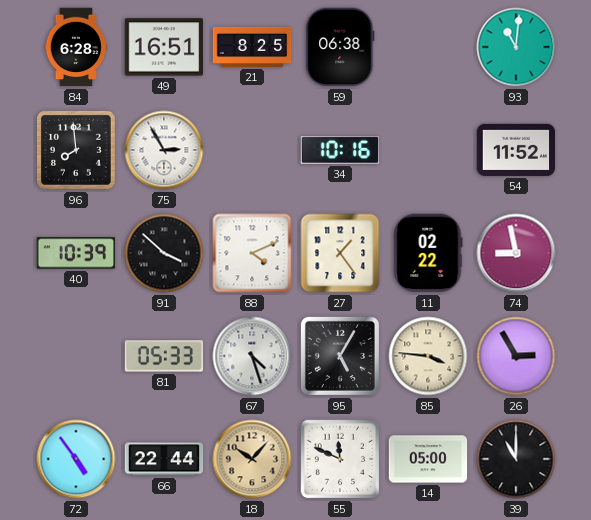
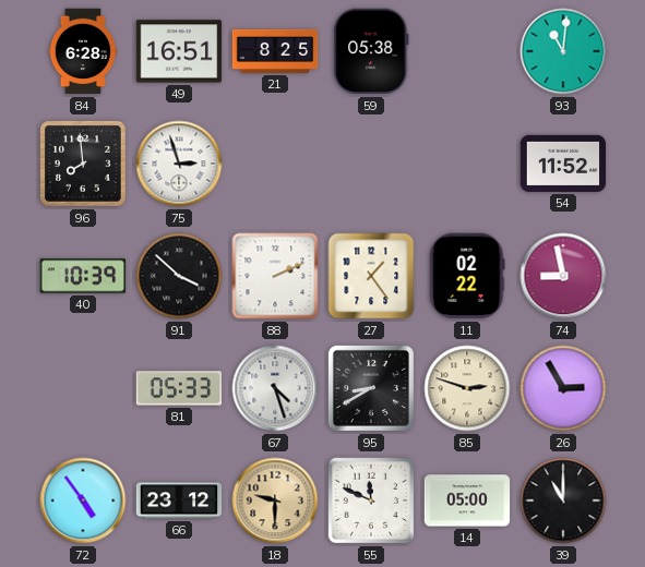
59: 06:38 -> 05:38 (371, 51)
75: 2:55 -> 2:57 (179, 164)
34: 10:16 -> none (340, 150)
88: 4:11 -> 2:11 (275, 276)
95: 5:05 -> 8:40 (371, 388)
85: 3:46 -> 2:48 (467, 388)
66: 22:44 -> 23:12 (179, 500)
18: 10:07 -> 9:30 (275, 500)
